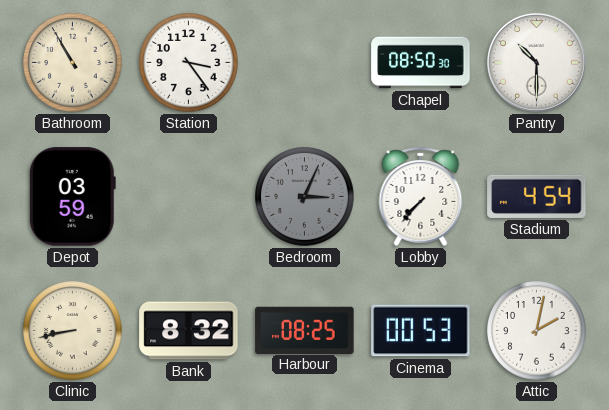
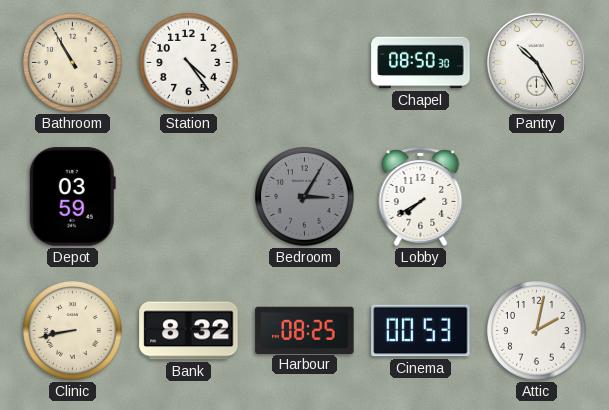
Station: 3:24 -> 4:24 (189, 63)
Pantry: 10:30 -> 10:25 (536, 62)
Bedroom: 3:04 -> 3:05 (305, 197)
Lobby: 7:37 -> 7:40 (421, 196)
Stadium: 4:54 -> none (537, 196)
